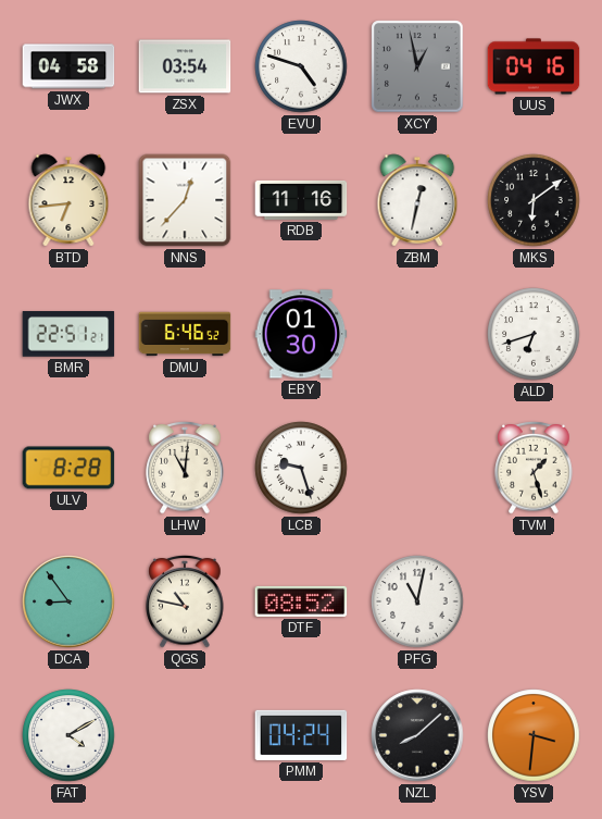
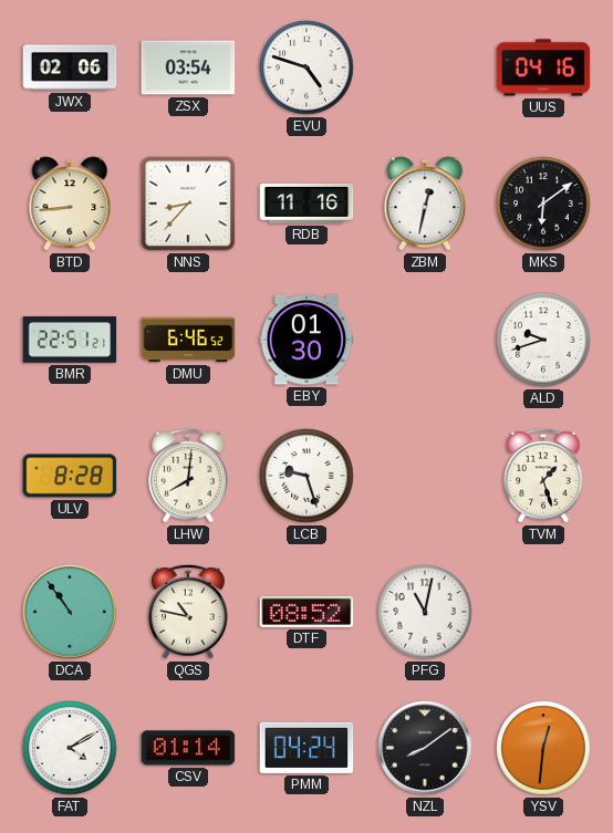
JWX: 04:58 -> 02:06 (70, 67)
XCY: 12:58 -> none (417, 66)
BTD: 6:44 -> 8:44 (70, 204)
NNS: 12:37 -> 8:37 (188, 204)
ALD: 6:42 -> 9:42 (543, 340)
LHW: 11:01 -> 8:01 (188, 477)
DCA: 8:54 -> 10:54 (70, 612)
CSV: none -> 01:14 (188, 748)
NZL: 8:08 -> 8:09 (425, 748)
YSV: 3:31 -> 12:31 (543, 748)
